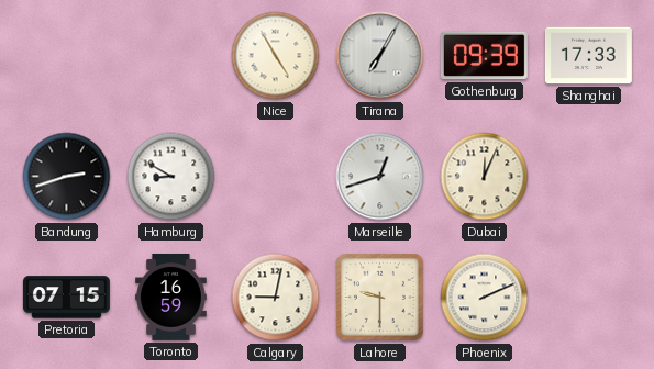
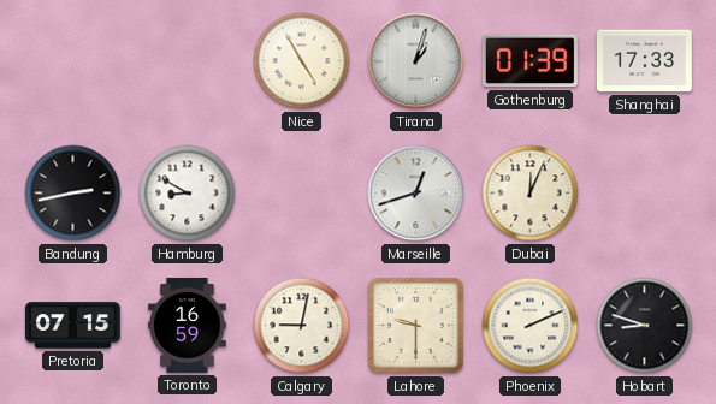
Tirana: 7:05 -> 1:03 (416, 61)
Gothenburg: 09:39 -> 01:39 (529, 61)
Bandung: 2:42 -> 2:43 (73, 194)
Hobart: none -> 8:48 (645, 326)
